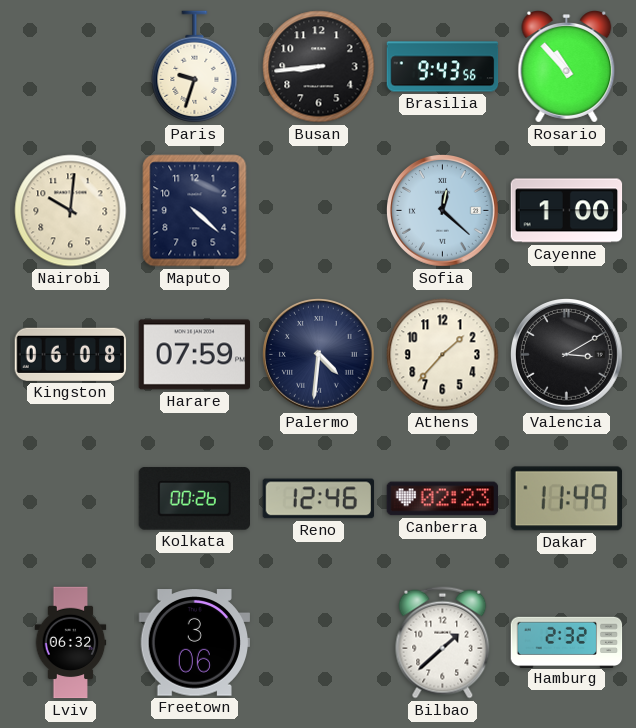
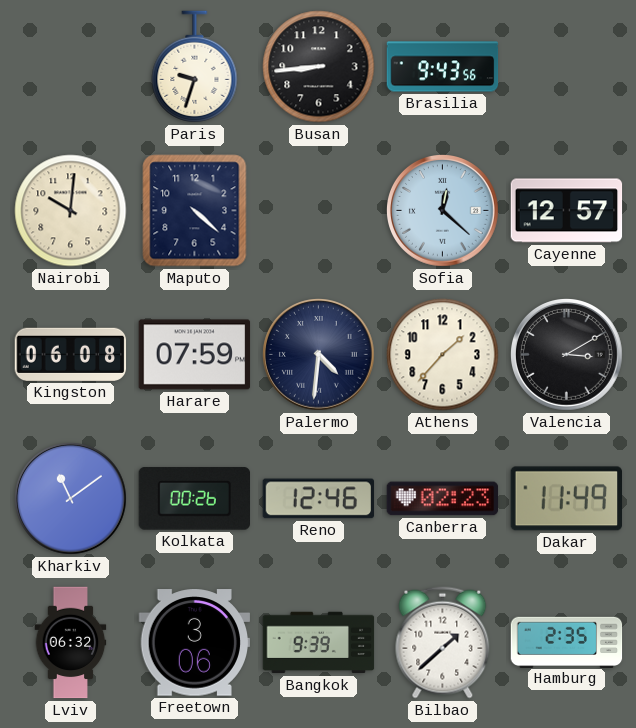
Rosario: 10:53 -> none (567, 67)
Cayenne: 1:00 -> 12:57 (567, 211)
Kharkiv: none -> 11:09 (71, 499)
Bangkok: none -> 9:39 (319, 643)
Hamburg: 2:32 -> 2:35 (567, 642)
